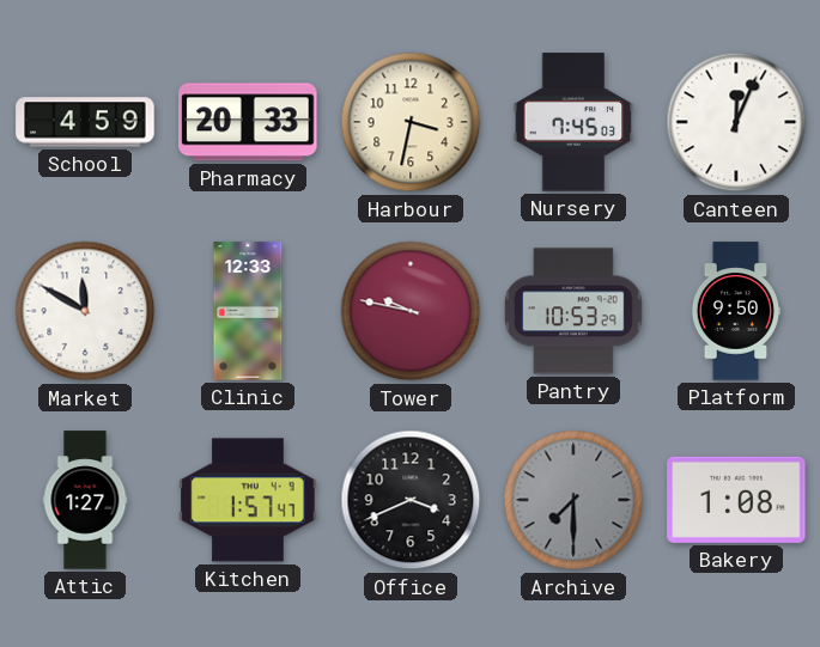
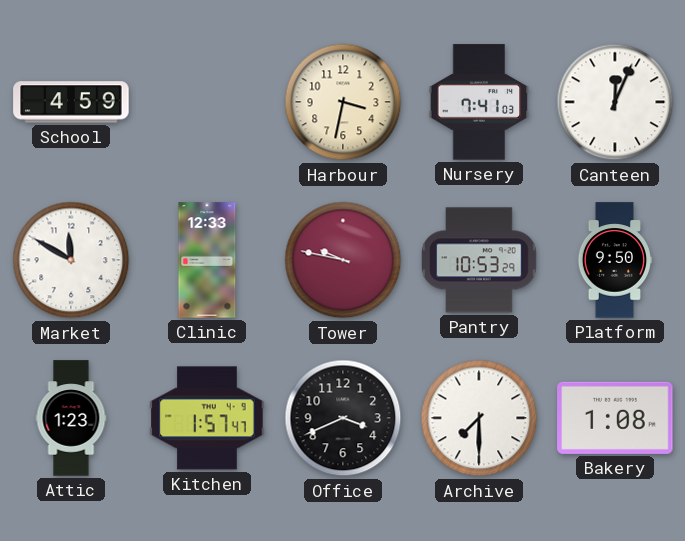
Pharmacy: 20:33 -> none (248, 122)
Nursery: 7:45 -> 7:41 (479, 102)
Attic: 1:27 -> 1:23 (71, 418)
Archive dial: grey -> white (479, 418)
